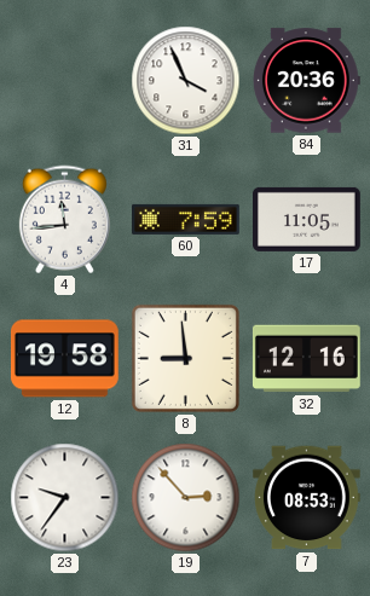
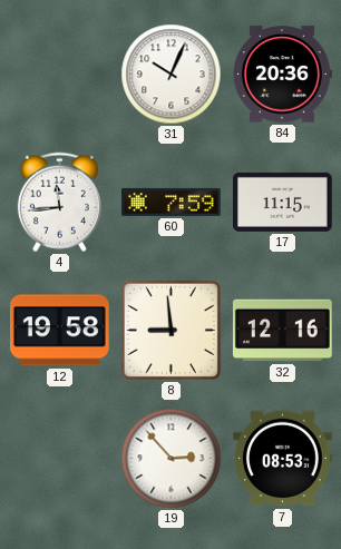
31: 3:56 -> 10:04 (172, 75)
17: 11:05 -> 11:15 (283, 202)
23: 9:36 -> none (65, 498)
